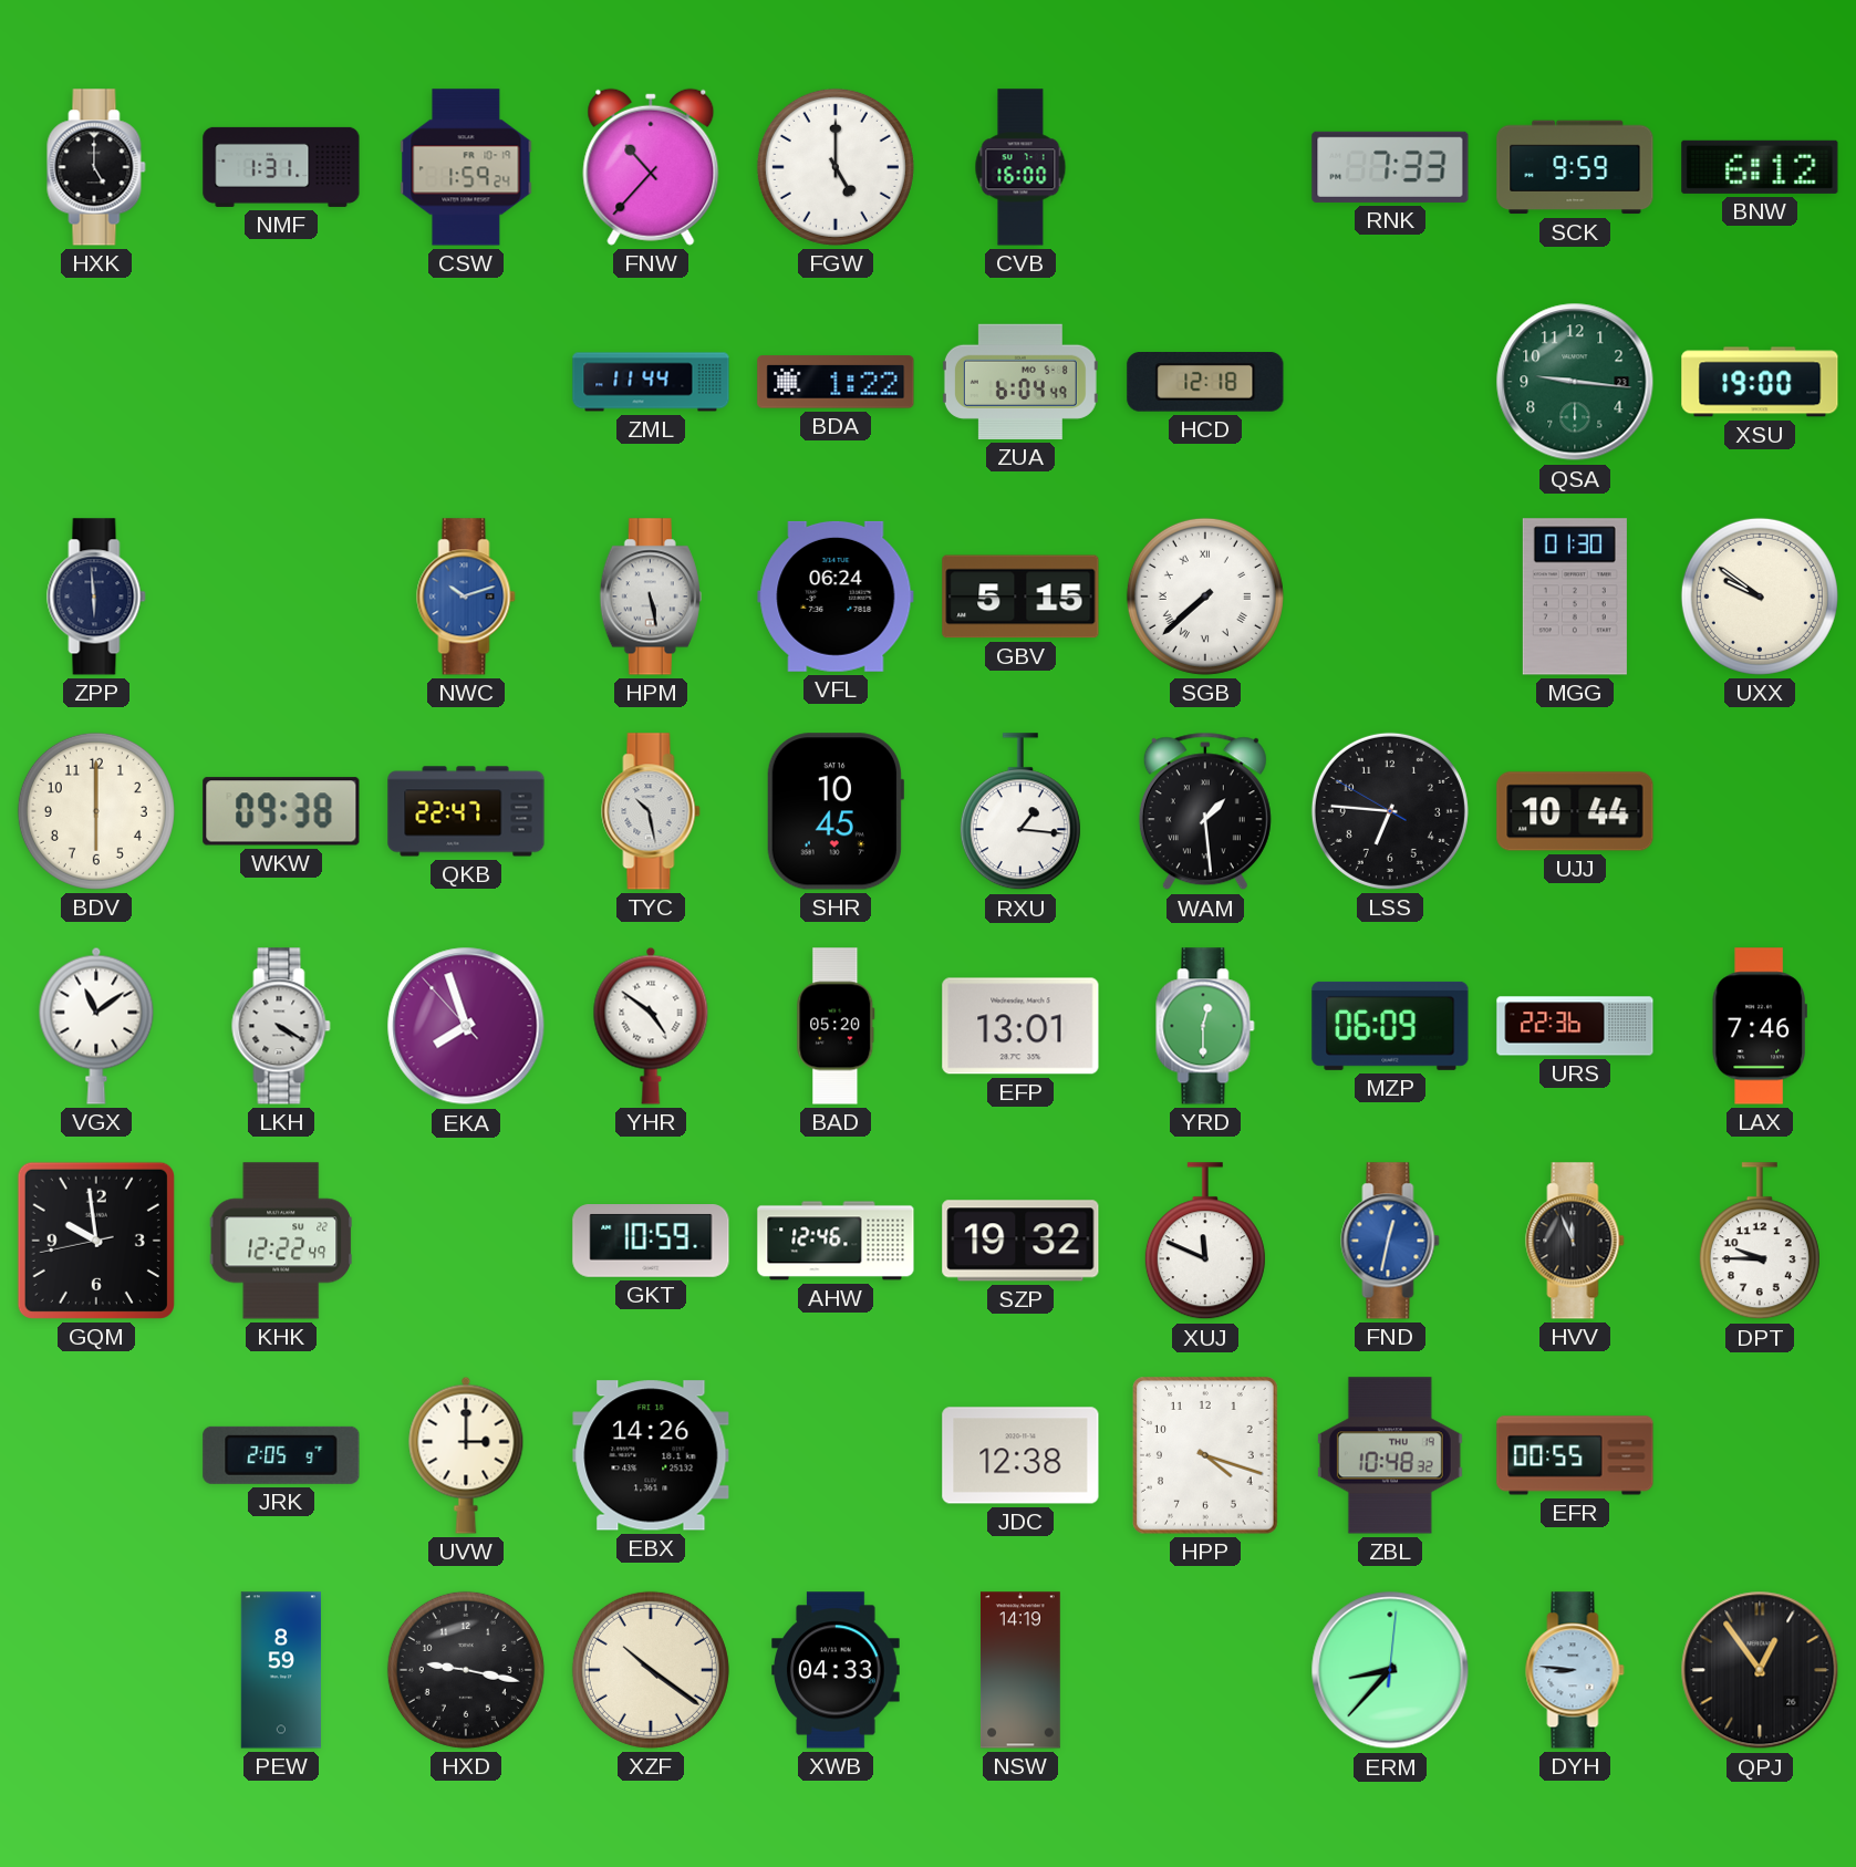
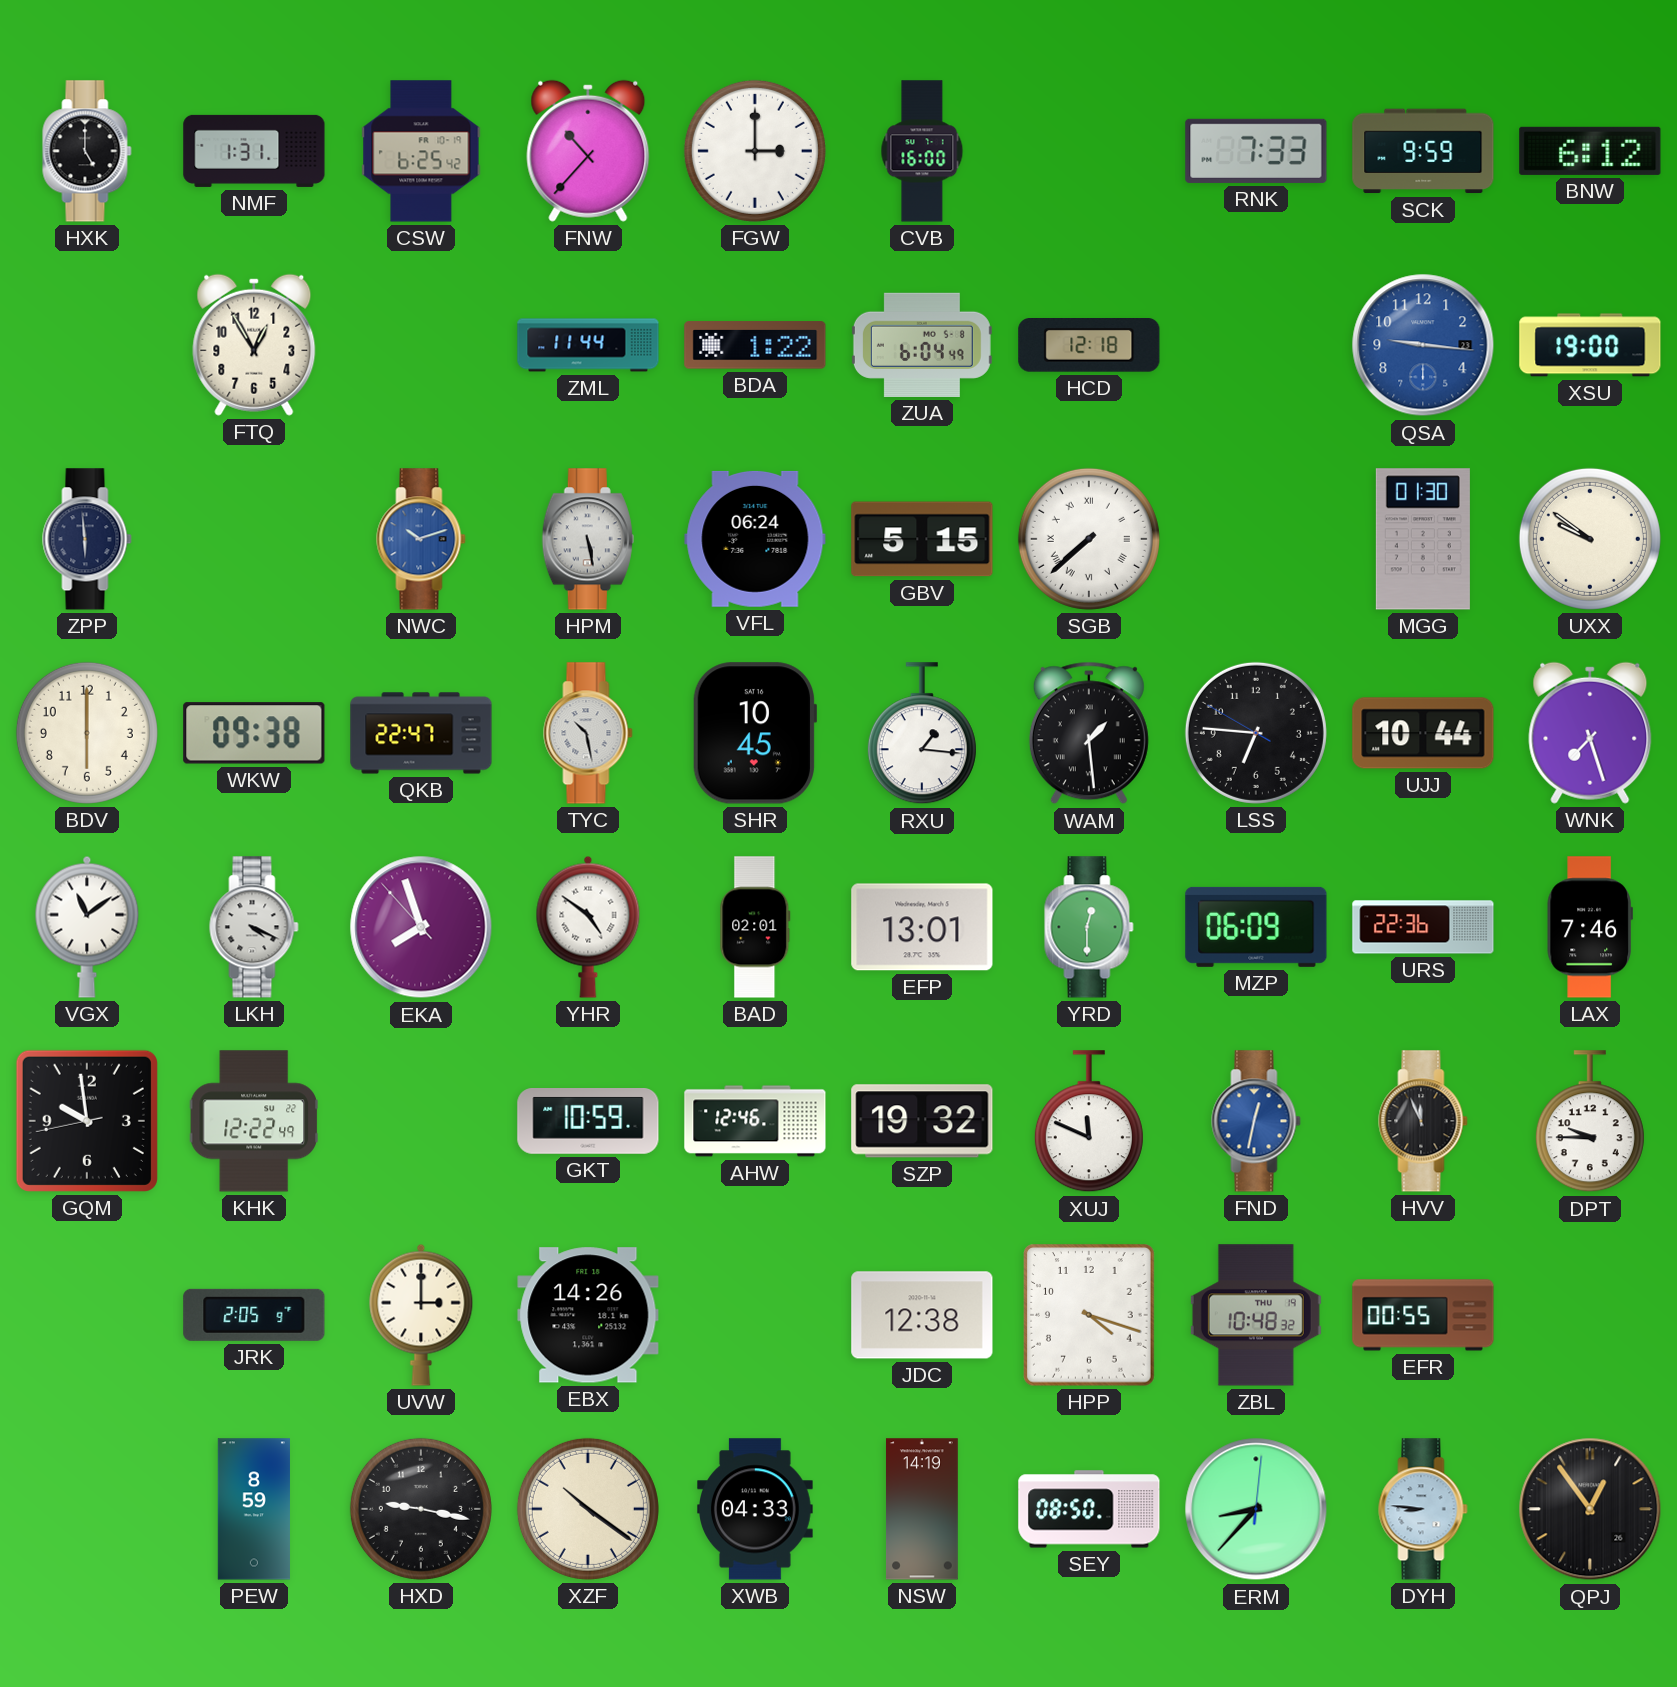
CSW: 1:59 -> 6:25 (421, 151)
FGW: 5:00 -> 3:00 (755, 151)
FTQ: none -> 12:55 (254, 345)
QSA dial: green -> blue (1423, 345)
WNK: none -> 7:27 (1590, 733)
LKH: 4:20 -> 4:19 (254, 927)
BAD: 05:20 -> 02:01 (755, 927)
SEY: none -> 08:50 (1089, 1509)
